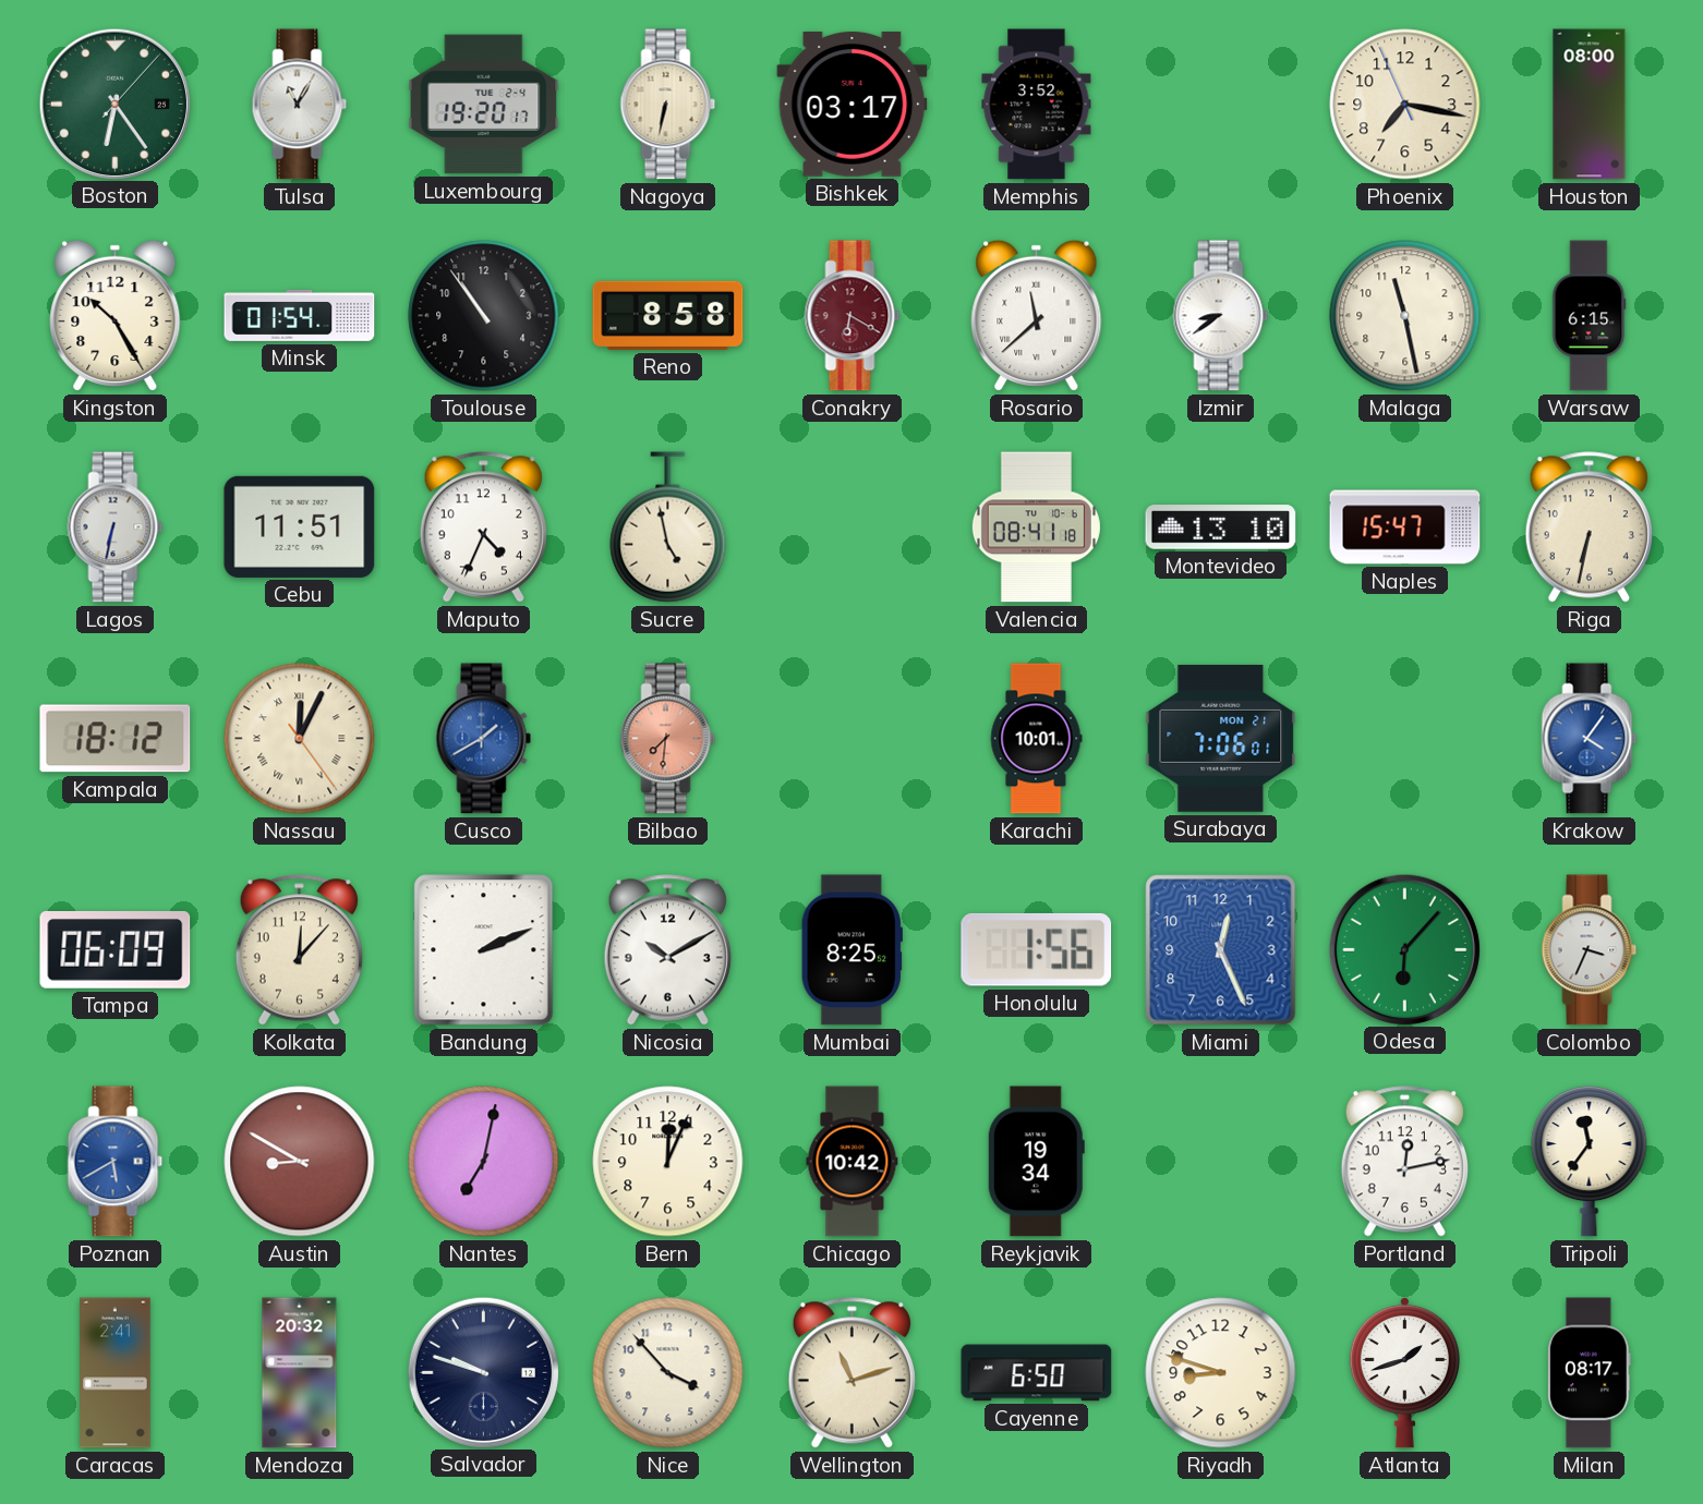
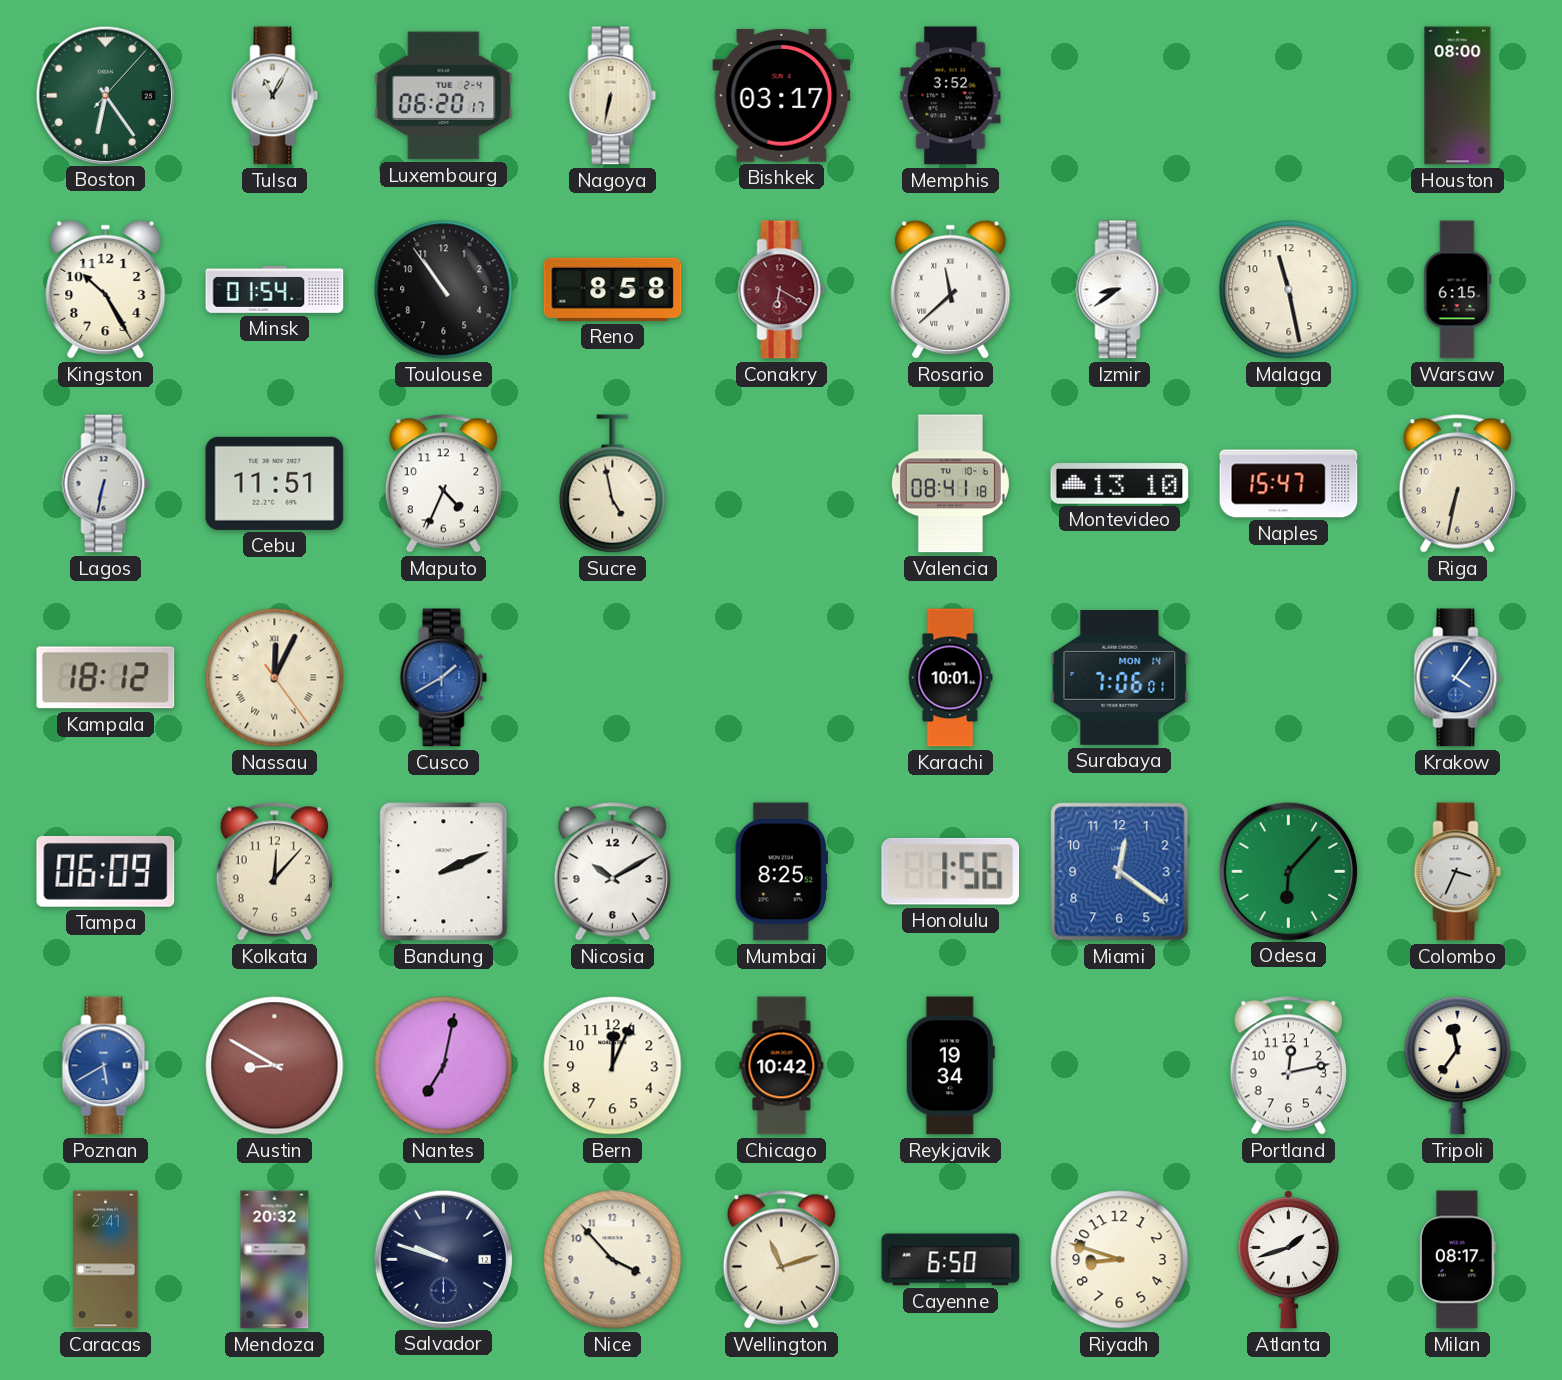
Luxembourg: 19:20 -> 06:20 (444, 96)
Phoenix: 7:16 -> none (1405, 105)
Bilbao: 7:31 -> none (668, 739)
Surabaya date: MON 21 -> MON 14 (1120, 677)
Miami: 12:26 -> 12:21 (1120, 872)
